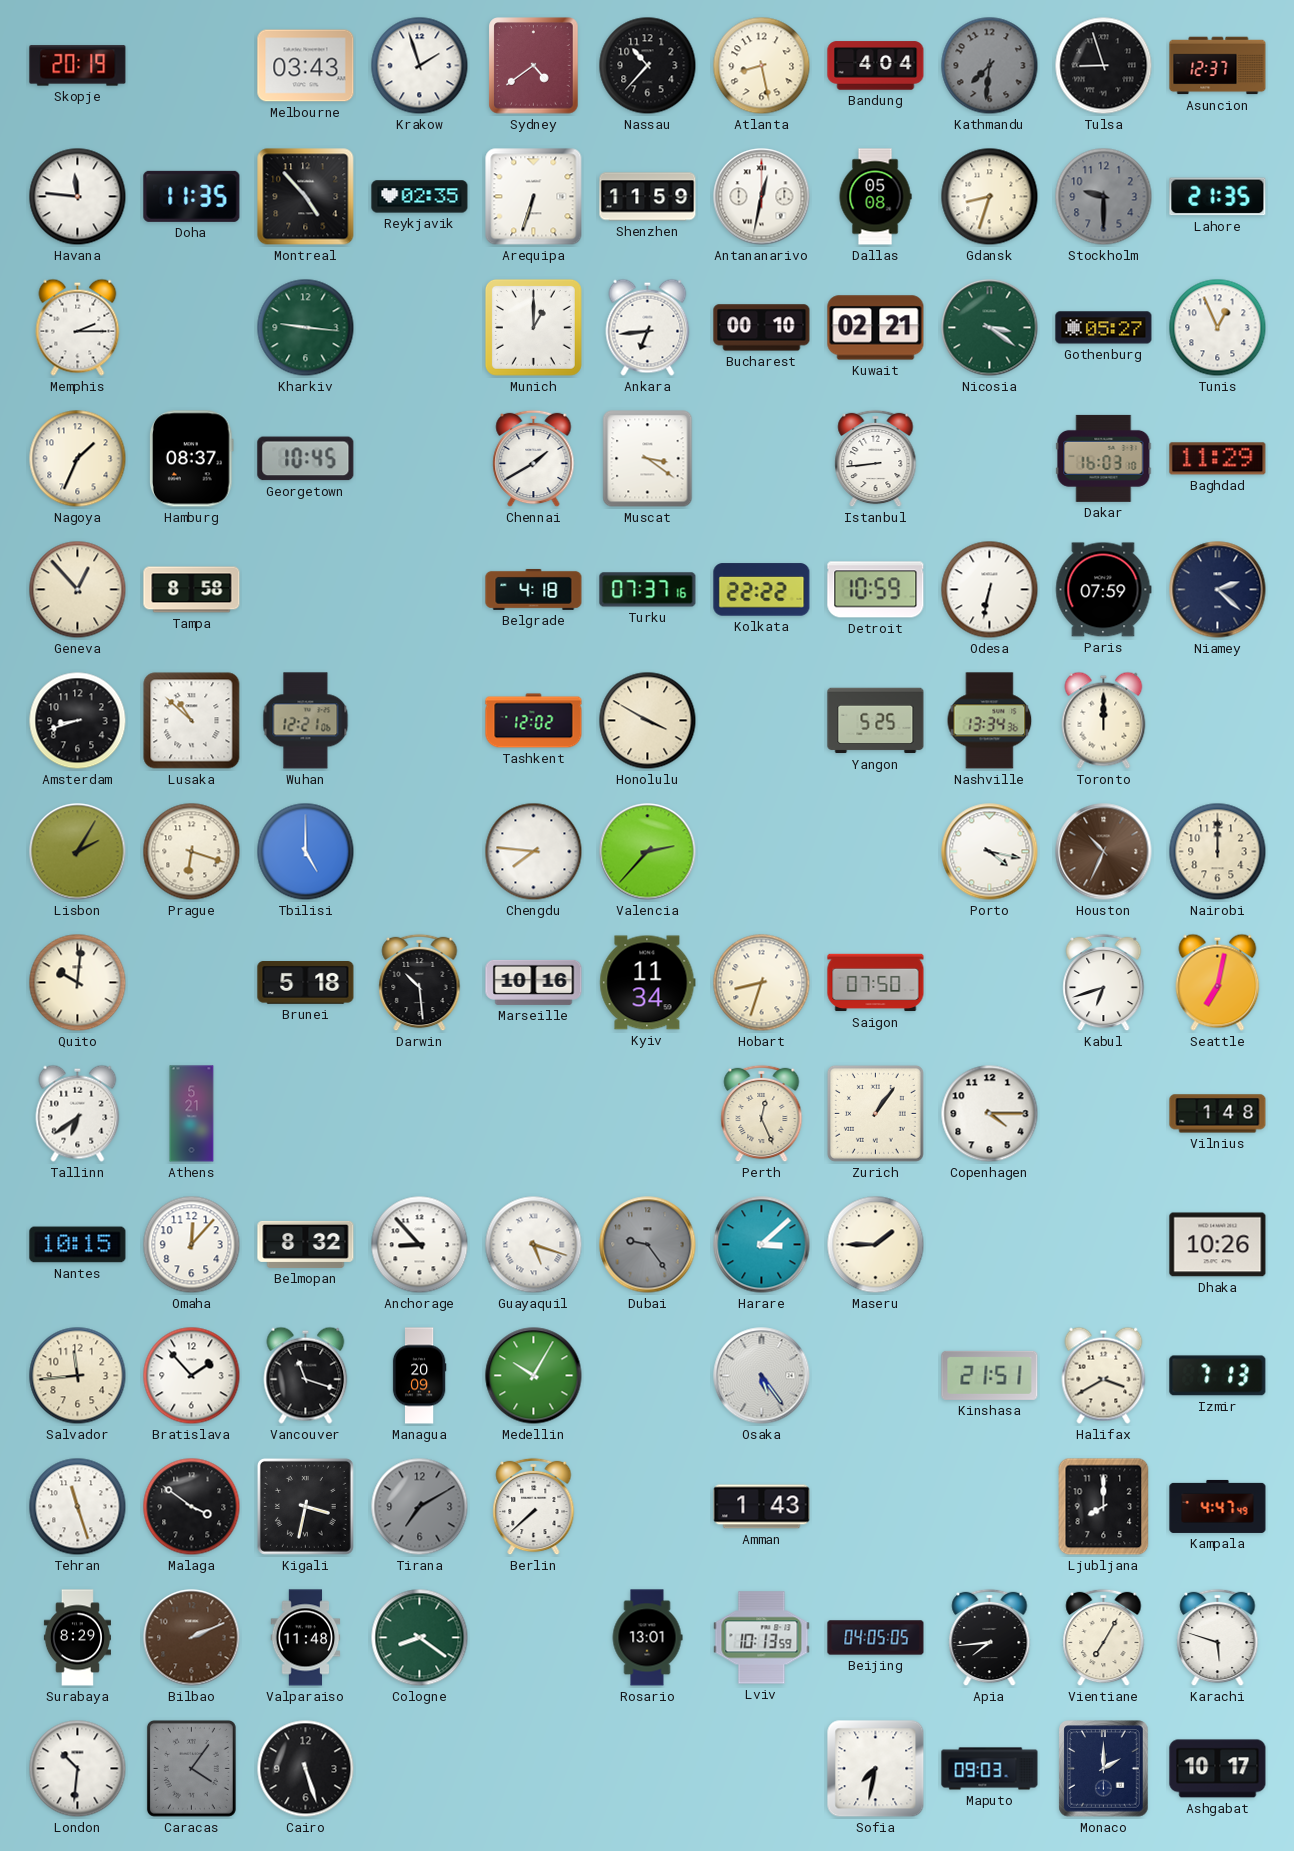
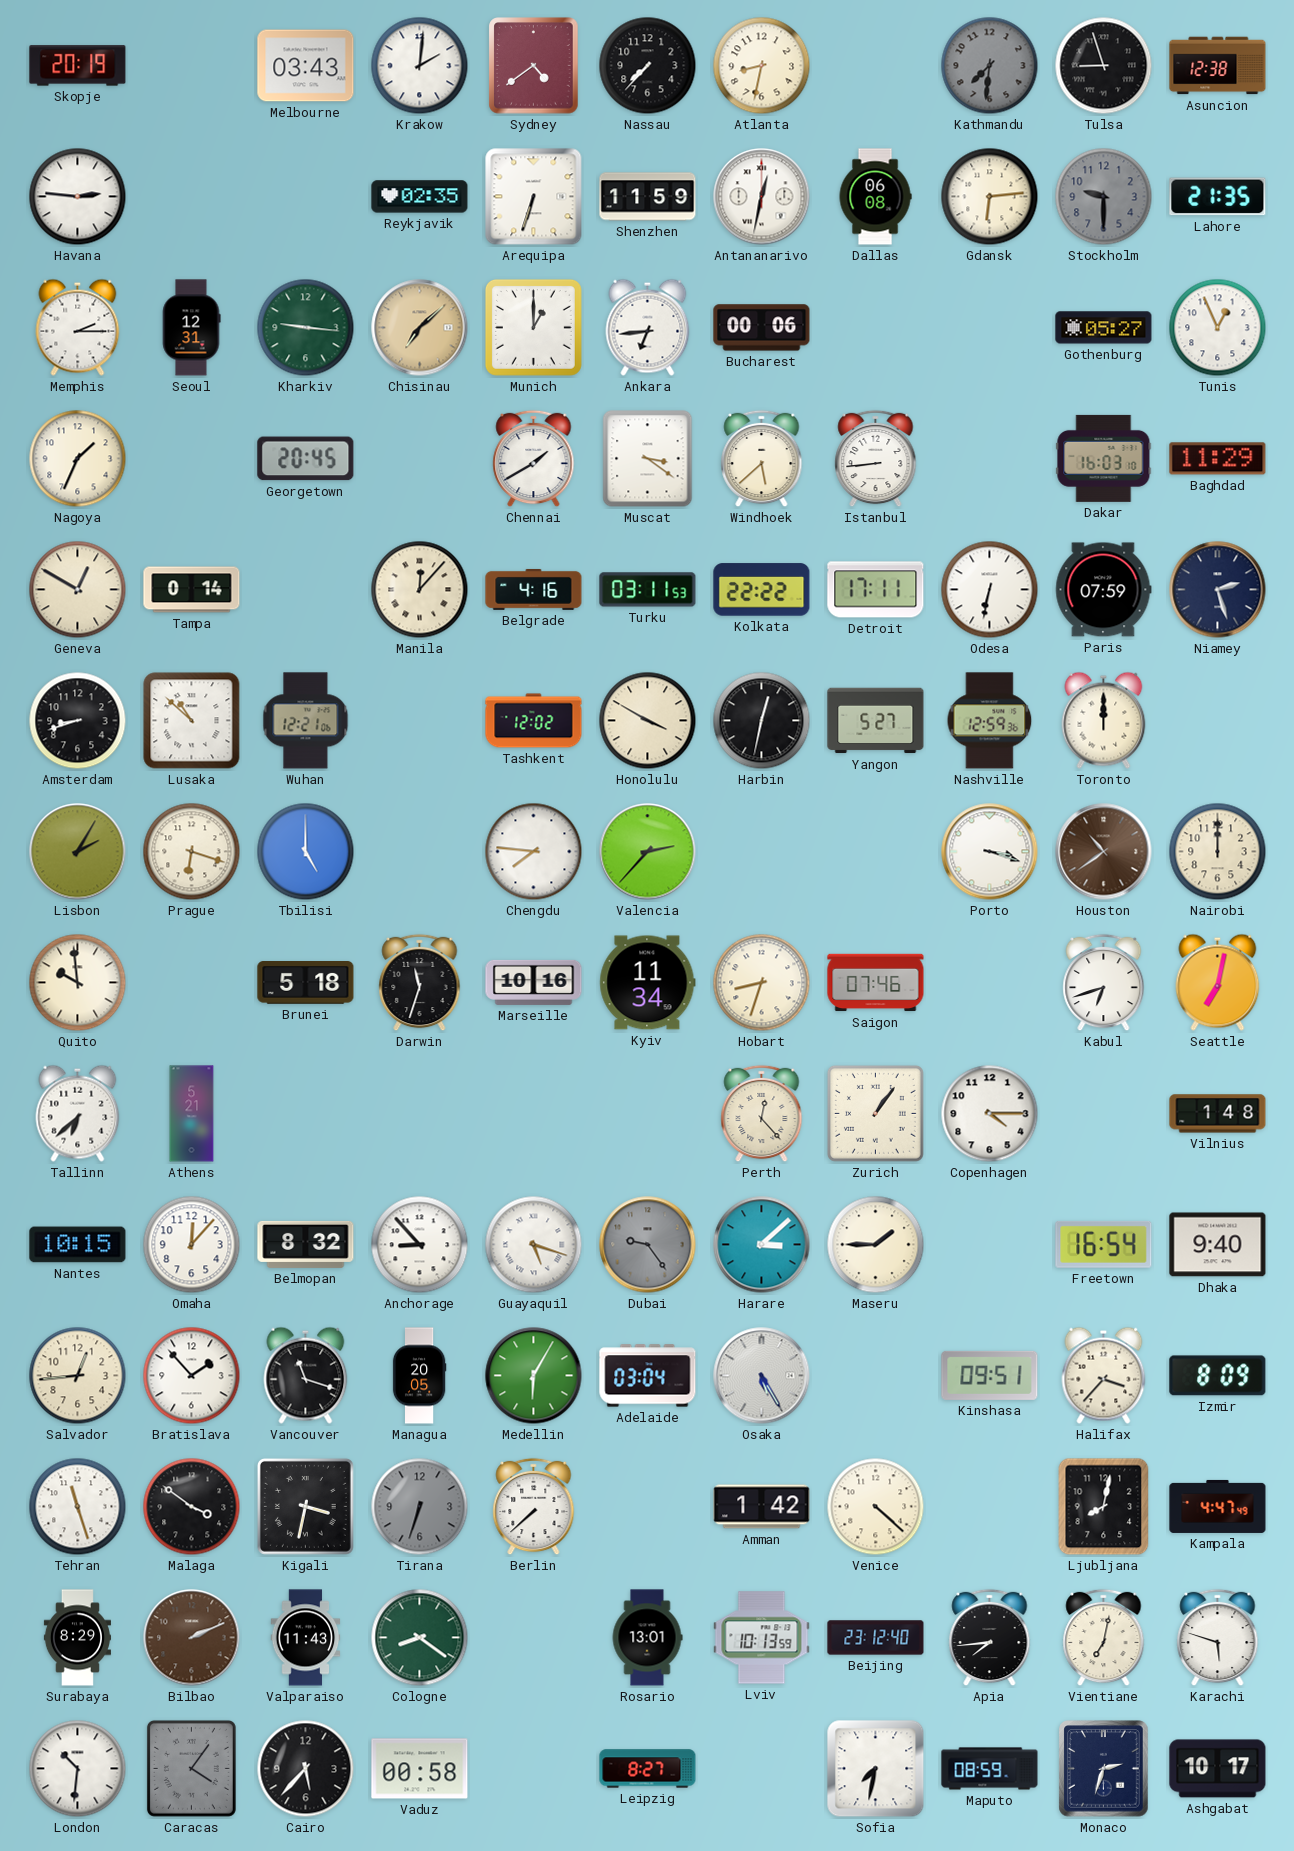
Krakow: 1:57 -> 2:01 (420, 66)
Nassau: 10:37 -> 7:37 (648, 66)
Atlanta: 8:28 -> 8:32 (762, 66)
Bandung: 4:04 -> none (876, 66)
Asuncion: 12:37 -> 12:38 (1218, 66)
Havana: 11:46 -> 2:46 (78, 197)
Doha: 11:35 -> none (192, 196)
Montreal: 4:53 -> none (306, 197)
Dallas: 05:08 -> 06:08 (875, 197)
Gdansk: 8:33 -> 6:14 (990, 197)
Seoul: none -> 12:31 (191, 328)
Chisinau: none -> 7:08 (420, 328)
Bucharest: 00:10 -> 00:06 (762, 328)
Kuwait: 02:21 -> none (876, 328)
Nicosia: 3:21 -> none (990, 328)
Hamburg: 08:37 -> none (192, 459)
Georgetown: 10:45 -> 20:45 (306, 459)
Windhoek: none -> 5:38 (762, 459)
Geneva: 12:53 -> 12:50 (78, 590)
Tampa: 8:58 -> 0:14 (192, 590)
Manila: none -> 12:07 (420, 590)
Belgrade: 4:18 -> 4:16 (534, 589)
Turku: 07:37 -> 03:11 (648, 590)
Detroit: 10:59 -> 17:11 (876, 590)
Niamey: 2:22 -> 2:27 (1218, 590)
Harbin: none -> 12:32 (762, 721)
Yangon: 5:25 -> 5:27 (876, 721)
Nashville: 13:34 -> 12:59 (990, 721)
Porto: 4:17 -> 3:18 (990, 852)
Houston: 10:34 -> 10:39 (1104, 852)
Quito: 10:01 -> 9:59 (78, 983)
Darwin: 10:29 -> 11:33 (420, 983)
Saigon: 07:50 -> 07:46 (876, 983)
Tallinn: 6:39 -> 6:38 (78, 1113)
Perth: 12:26 -> 12:23 (762, 1114)
Freetown: none -> 16:54 (1104, 1244)
Dhaka: 10:26 -> 9:40 (1218, 1245)
Salvador: 11:44 -> 12:44 (78, 1376)
Managua: 20:09 -> 20:05 (419, 1376)
Medellin: 10:05 -> 6:05 (534, 1376)
Adelaide: none -> 03:04 (648, 1376)
Osaka: 5:24 -> 5:25 (762, 1376)
Kinshasa: 21:51 -> 09:51 (990, 1375)
Halifax: 3:40 -> 3:37 (1104, 1375)
Izmir: 7:13 -> 8:09 (1218, 1376)
Tirana: 7:10 -> 6:33 (420, 1507)
Amman: 1:43 -> 1:42 (762, 1507)
Venice: none -> 4:22 (876, 1507)
Ljubljana: 8:00 -> 8:02 (1104, 1507)
Valparaiso: 11:48 -> 11:43 (306, 1638)
Beijing: 04:05 -> 23:12 (876, 1638)
Vientiane: 7:05 -> 7:02 (1104, 1638)
Cairo: 5:27 -> 5:37 (306, 1769)
Vaduz: none -> 00:58 (420, 1769)
Leipzig: none -> 8:27 (648, 1769)
Maputo: 09:03 -> 08:59 (990, 1769)
Monaco: 2:00 -> 2:33 (1104, 1769)
